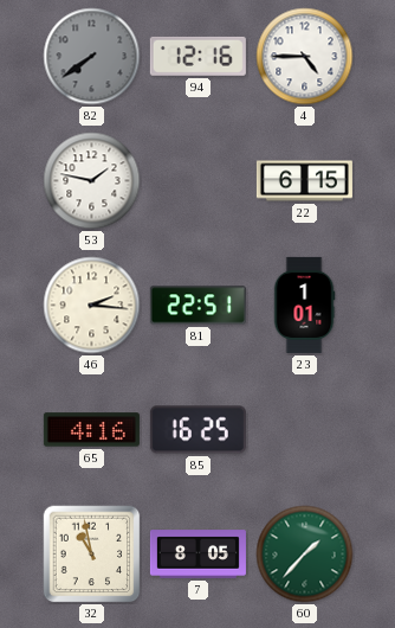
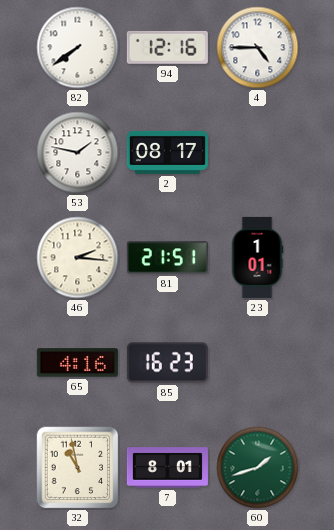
82 dial: grey -> white (78, 48)
2: none -> 08:17 (167, 152)
22: 6:15 -> none (304, 181)
81: 22:51 -> 21:51 (167, 258)
85: 16:25 -> 16:23 (167, 363)
7: 8:05 -> 8:01 (167, 468)
60: 1:37 -> 1:42 (258, 468)
